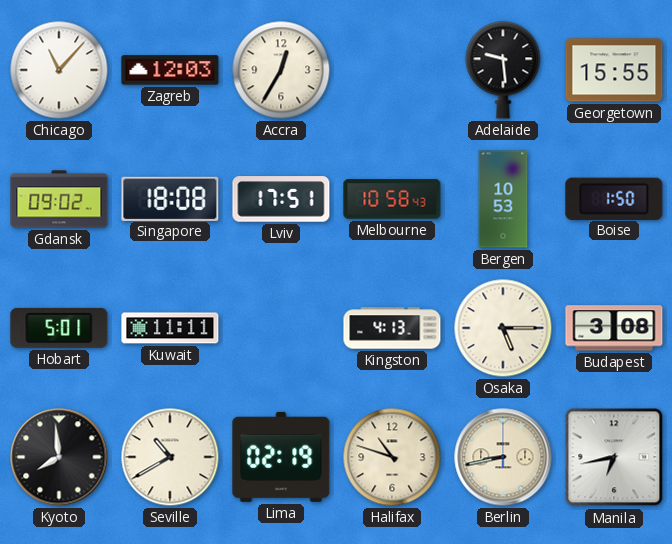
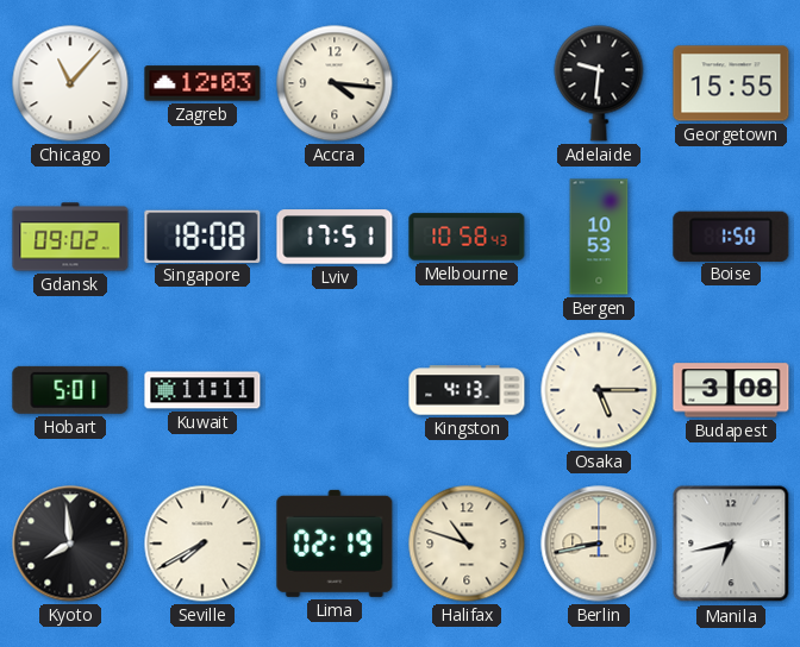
Accra: 12:35 -> 4:16 (335, 83)
Adelaide: 9:29 -> 9:31 (599, 83)
Seville: 10:40 -> 7:40 (202, 544)
